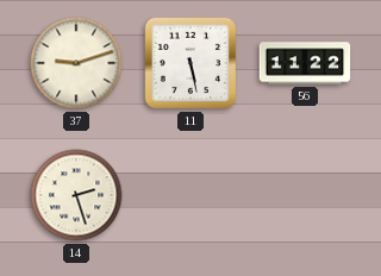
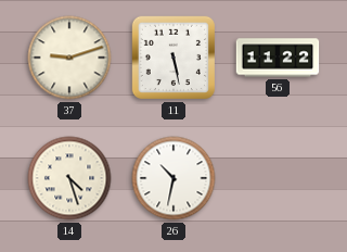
14: 2:27 -> 4:27 (69, 178)
26: none -> 10:32 (173, 178)
